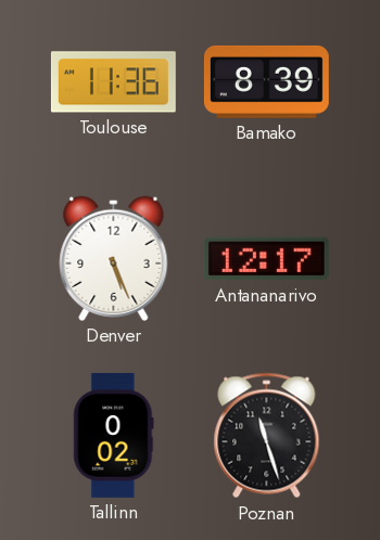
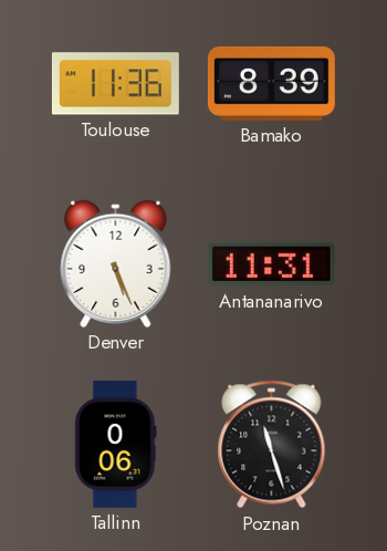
Antananarivo: 12:17 -> 11:31 (271, 264)
Tallinn: 0:02 -> 0:06 (116, 444)
